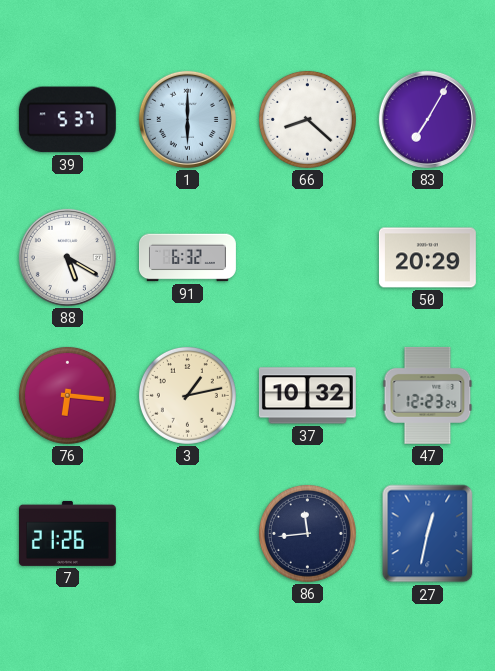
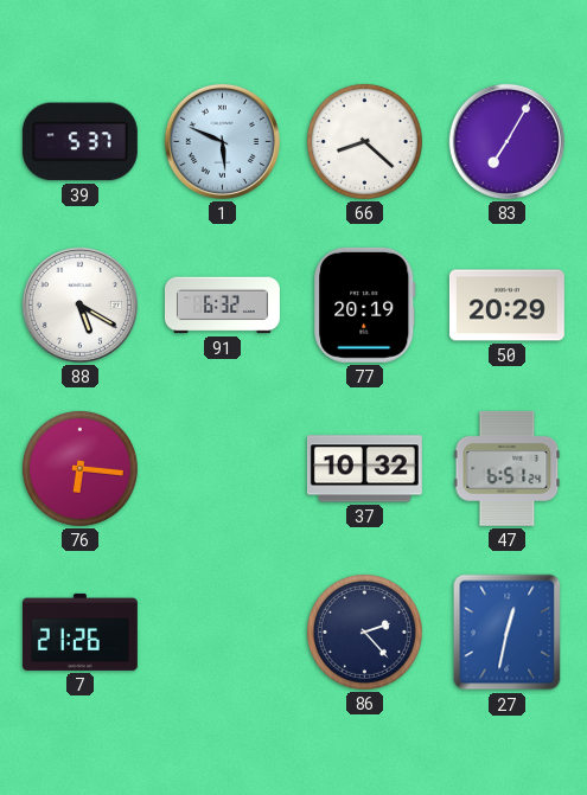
1: 6:00 -> 5:49 (222, 141)
77: none -> 20:19 (365, 304)
3: 1:13 -> none (187, 395)
47: 12:23 -> 6:51 (508, 468)
86: 11:44 -> 2:23 (364, 631)
